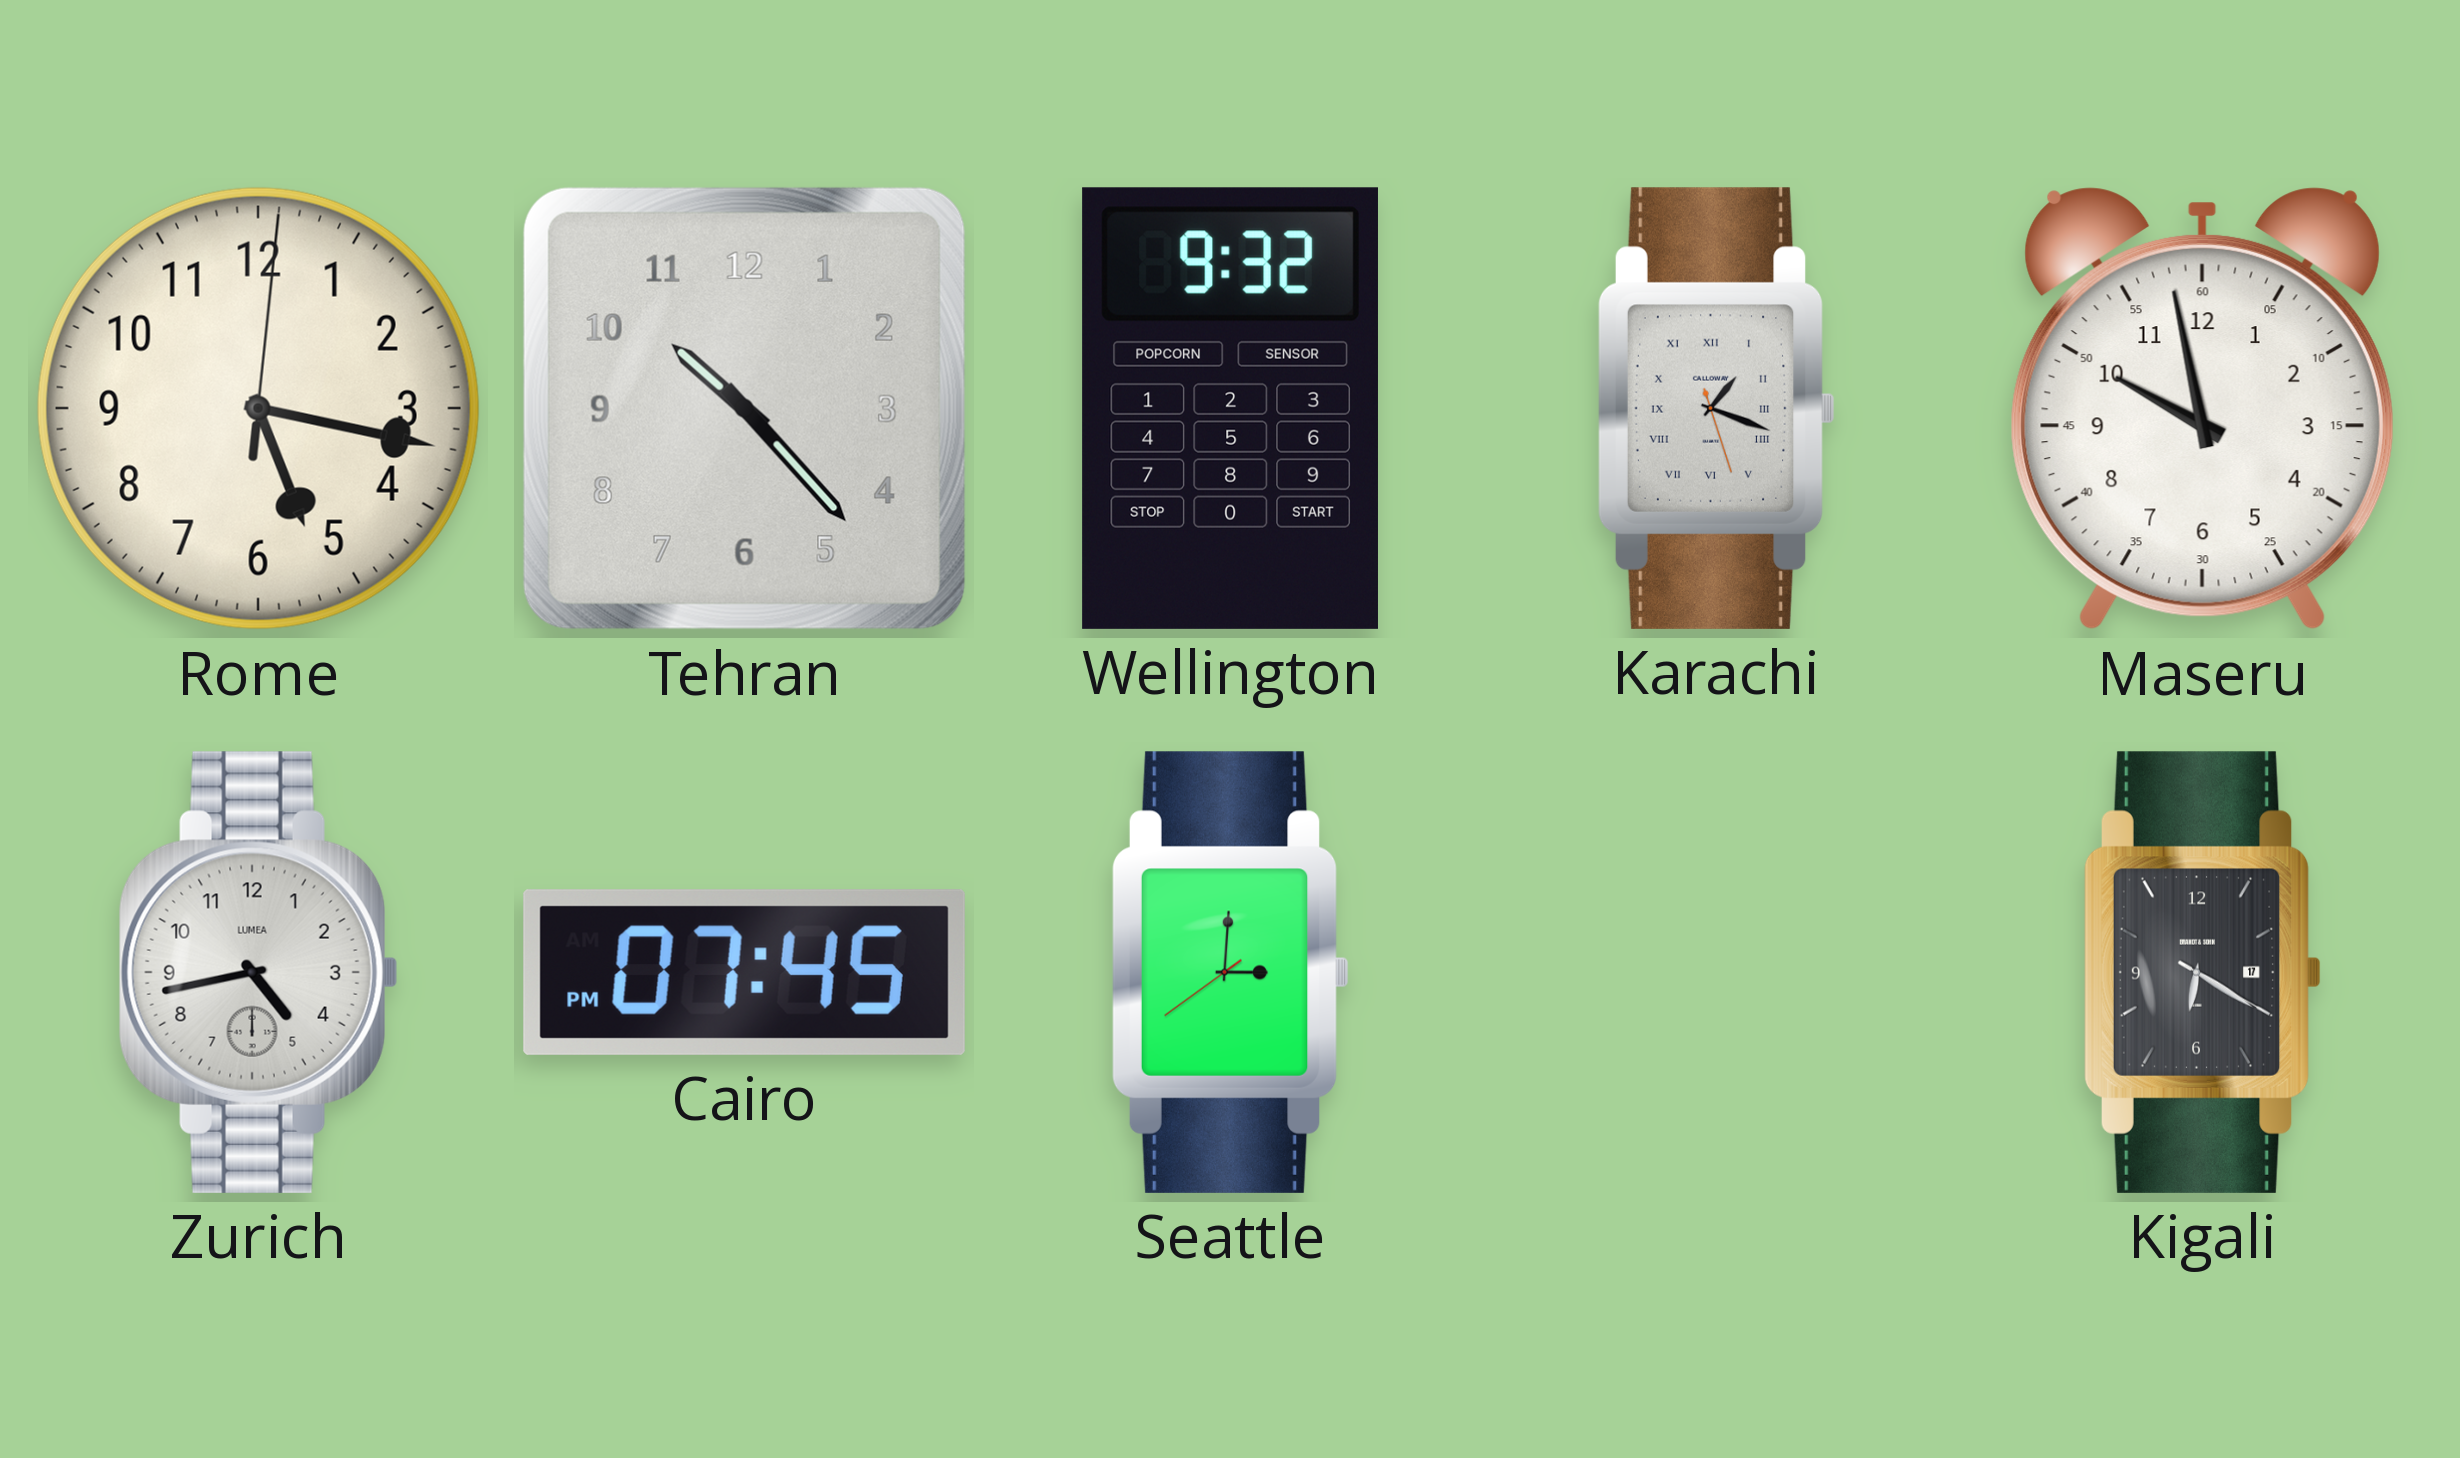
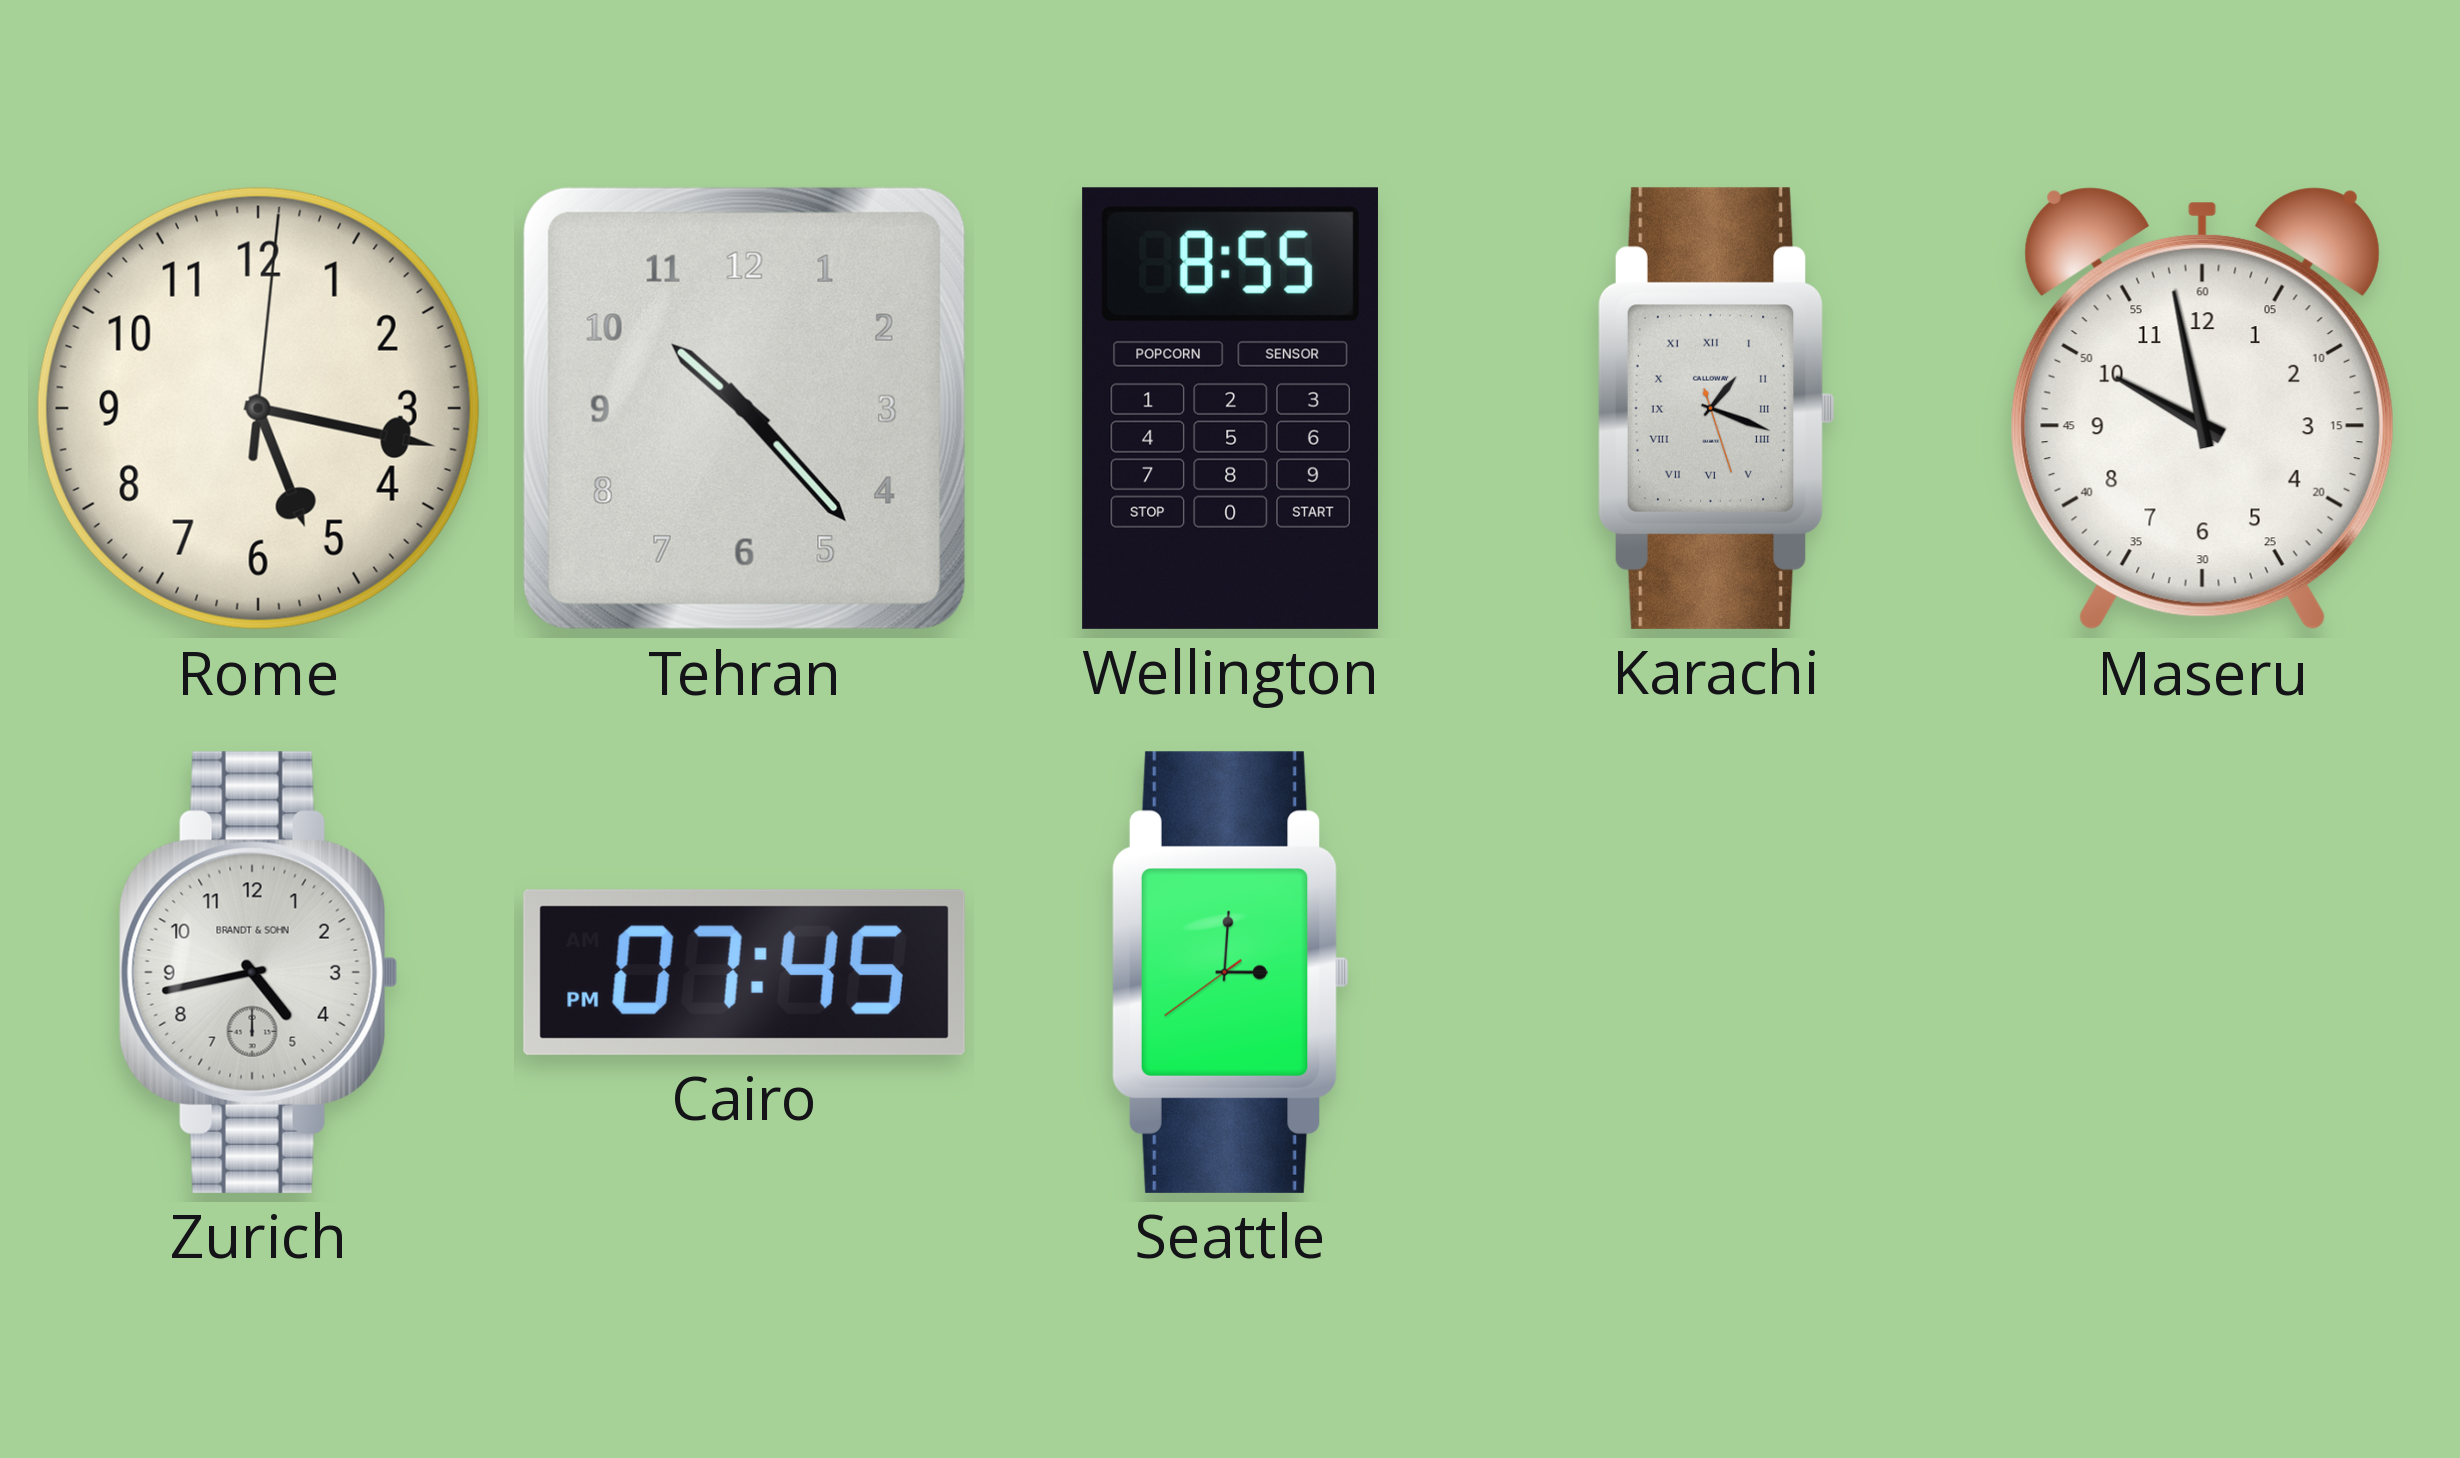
Wellington: 9:32 -> 8:55 (1230, 408)
Zurich brand: LUMEA -> BRANDT & SOHN (258, 972)
Kigali: 6:20 -> none (2202, 972)
